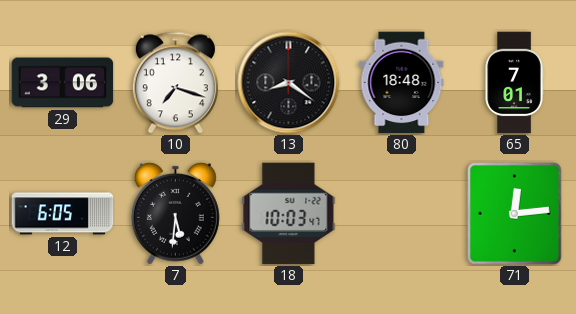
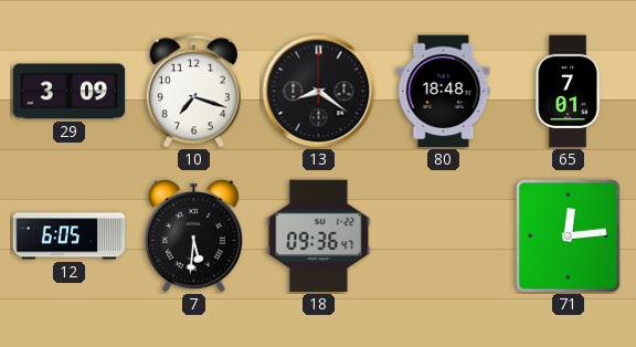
29: 3:06 -> 3:09 (70, 92)
18: 10:03 -> 09:36 (319, 236)
